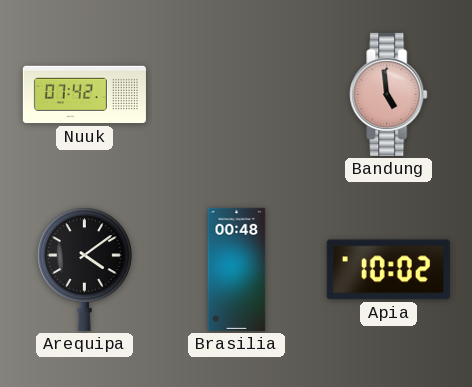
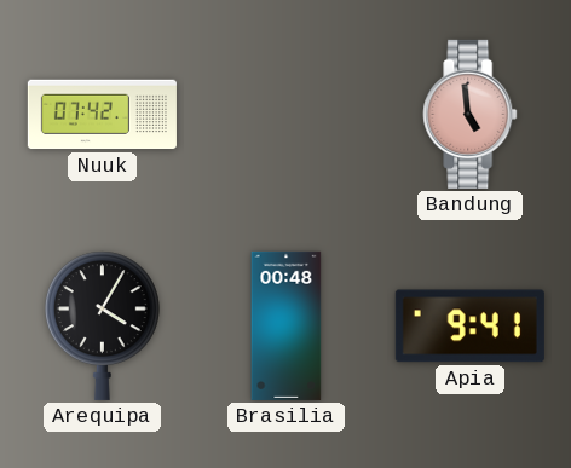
Arequipa: 4:09 -> 4:05 (102, 325)
Apia: 10:02 -> 9:41 (469, 327)
